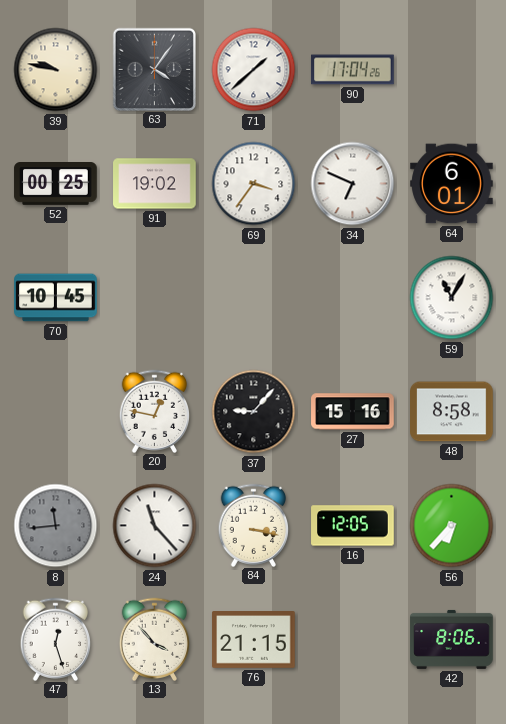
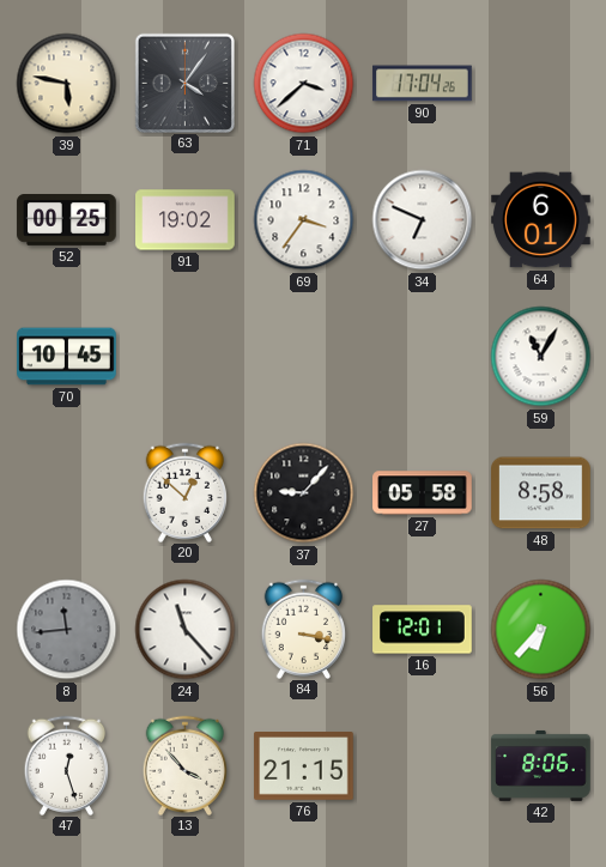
39: 9:47 -> 5:47 (67, 84)
71: 1:38 -> 3:38 (304, 84)
20: 12:47 -> 12:52 (186, 492)
27: 15:16 -> 05:58 (423, 493)
16: 12:05 -> 12:01 (423, 630)
